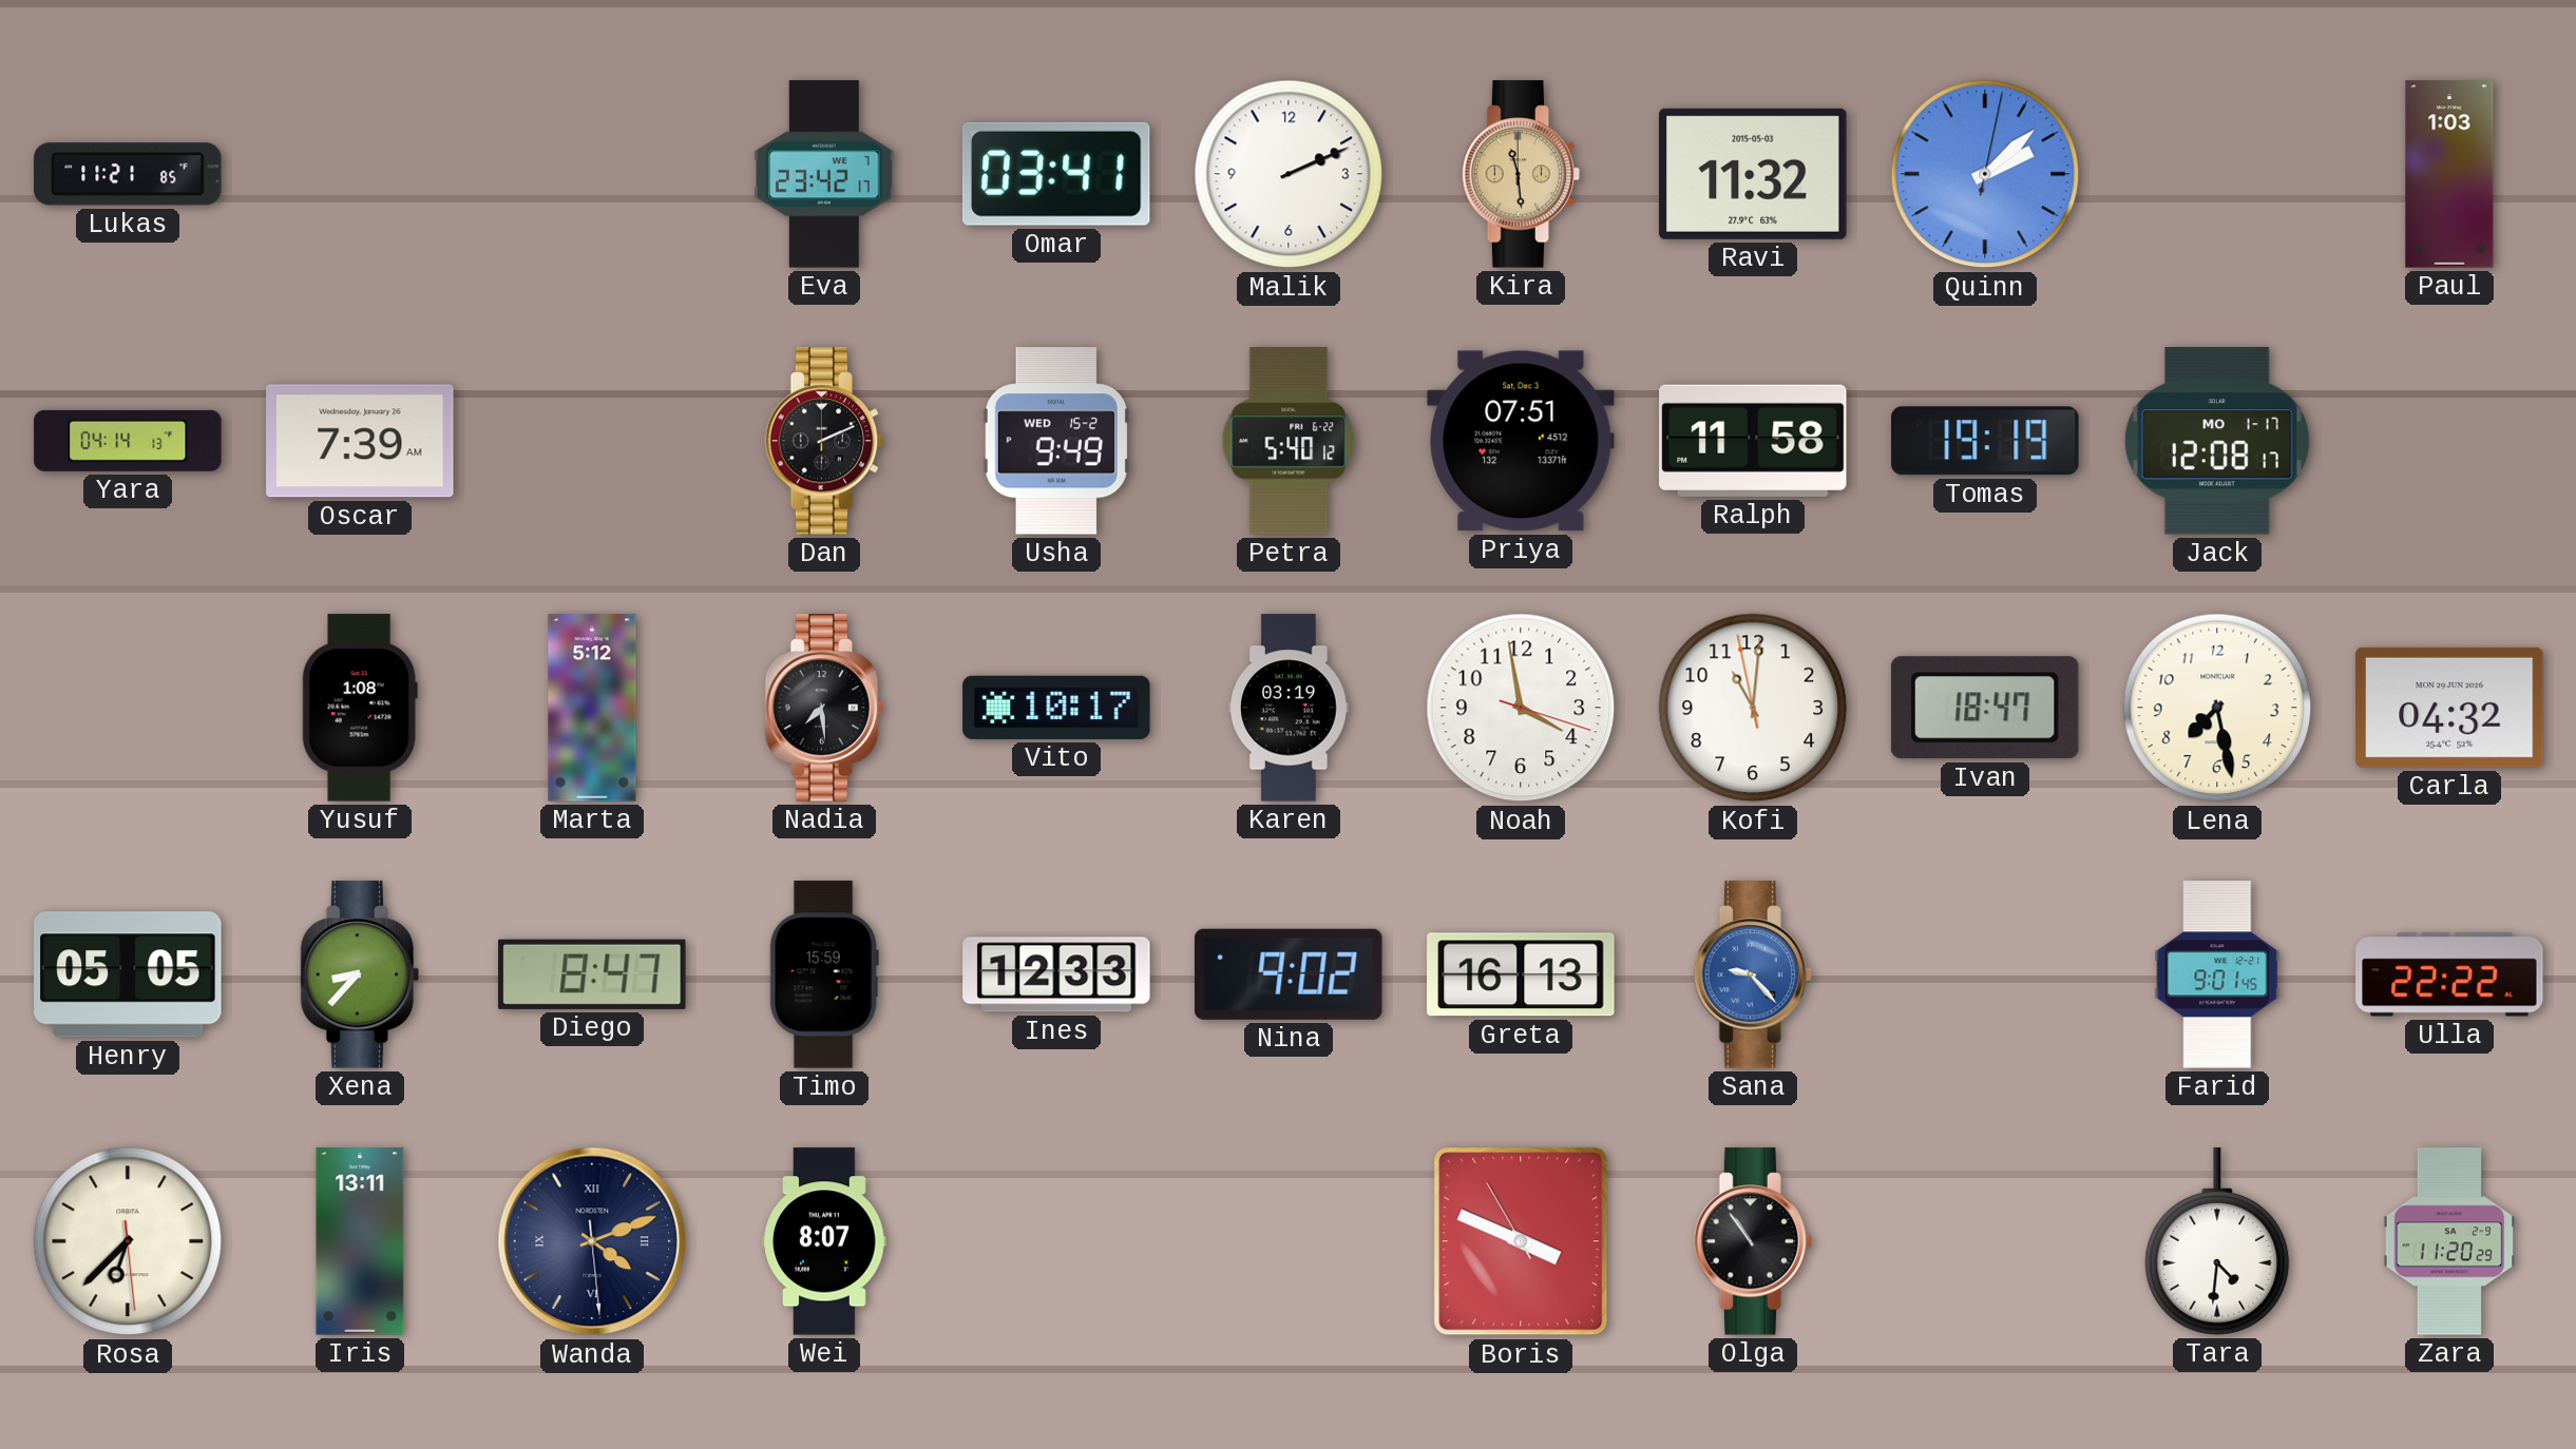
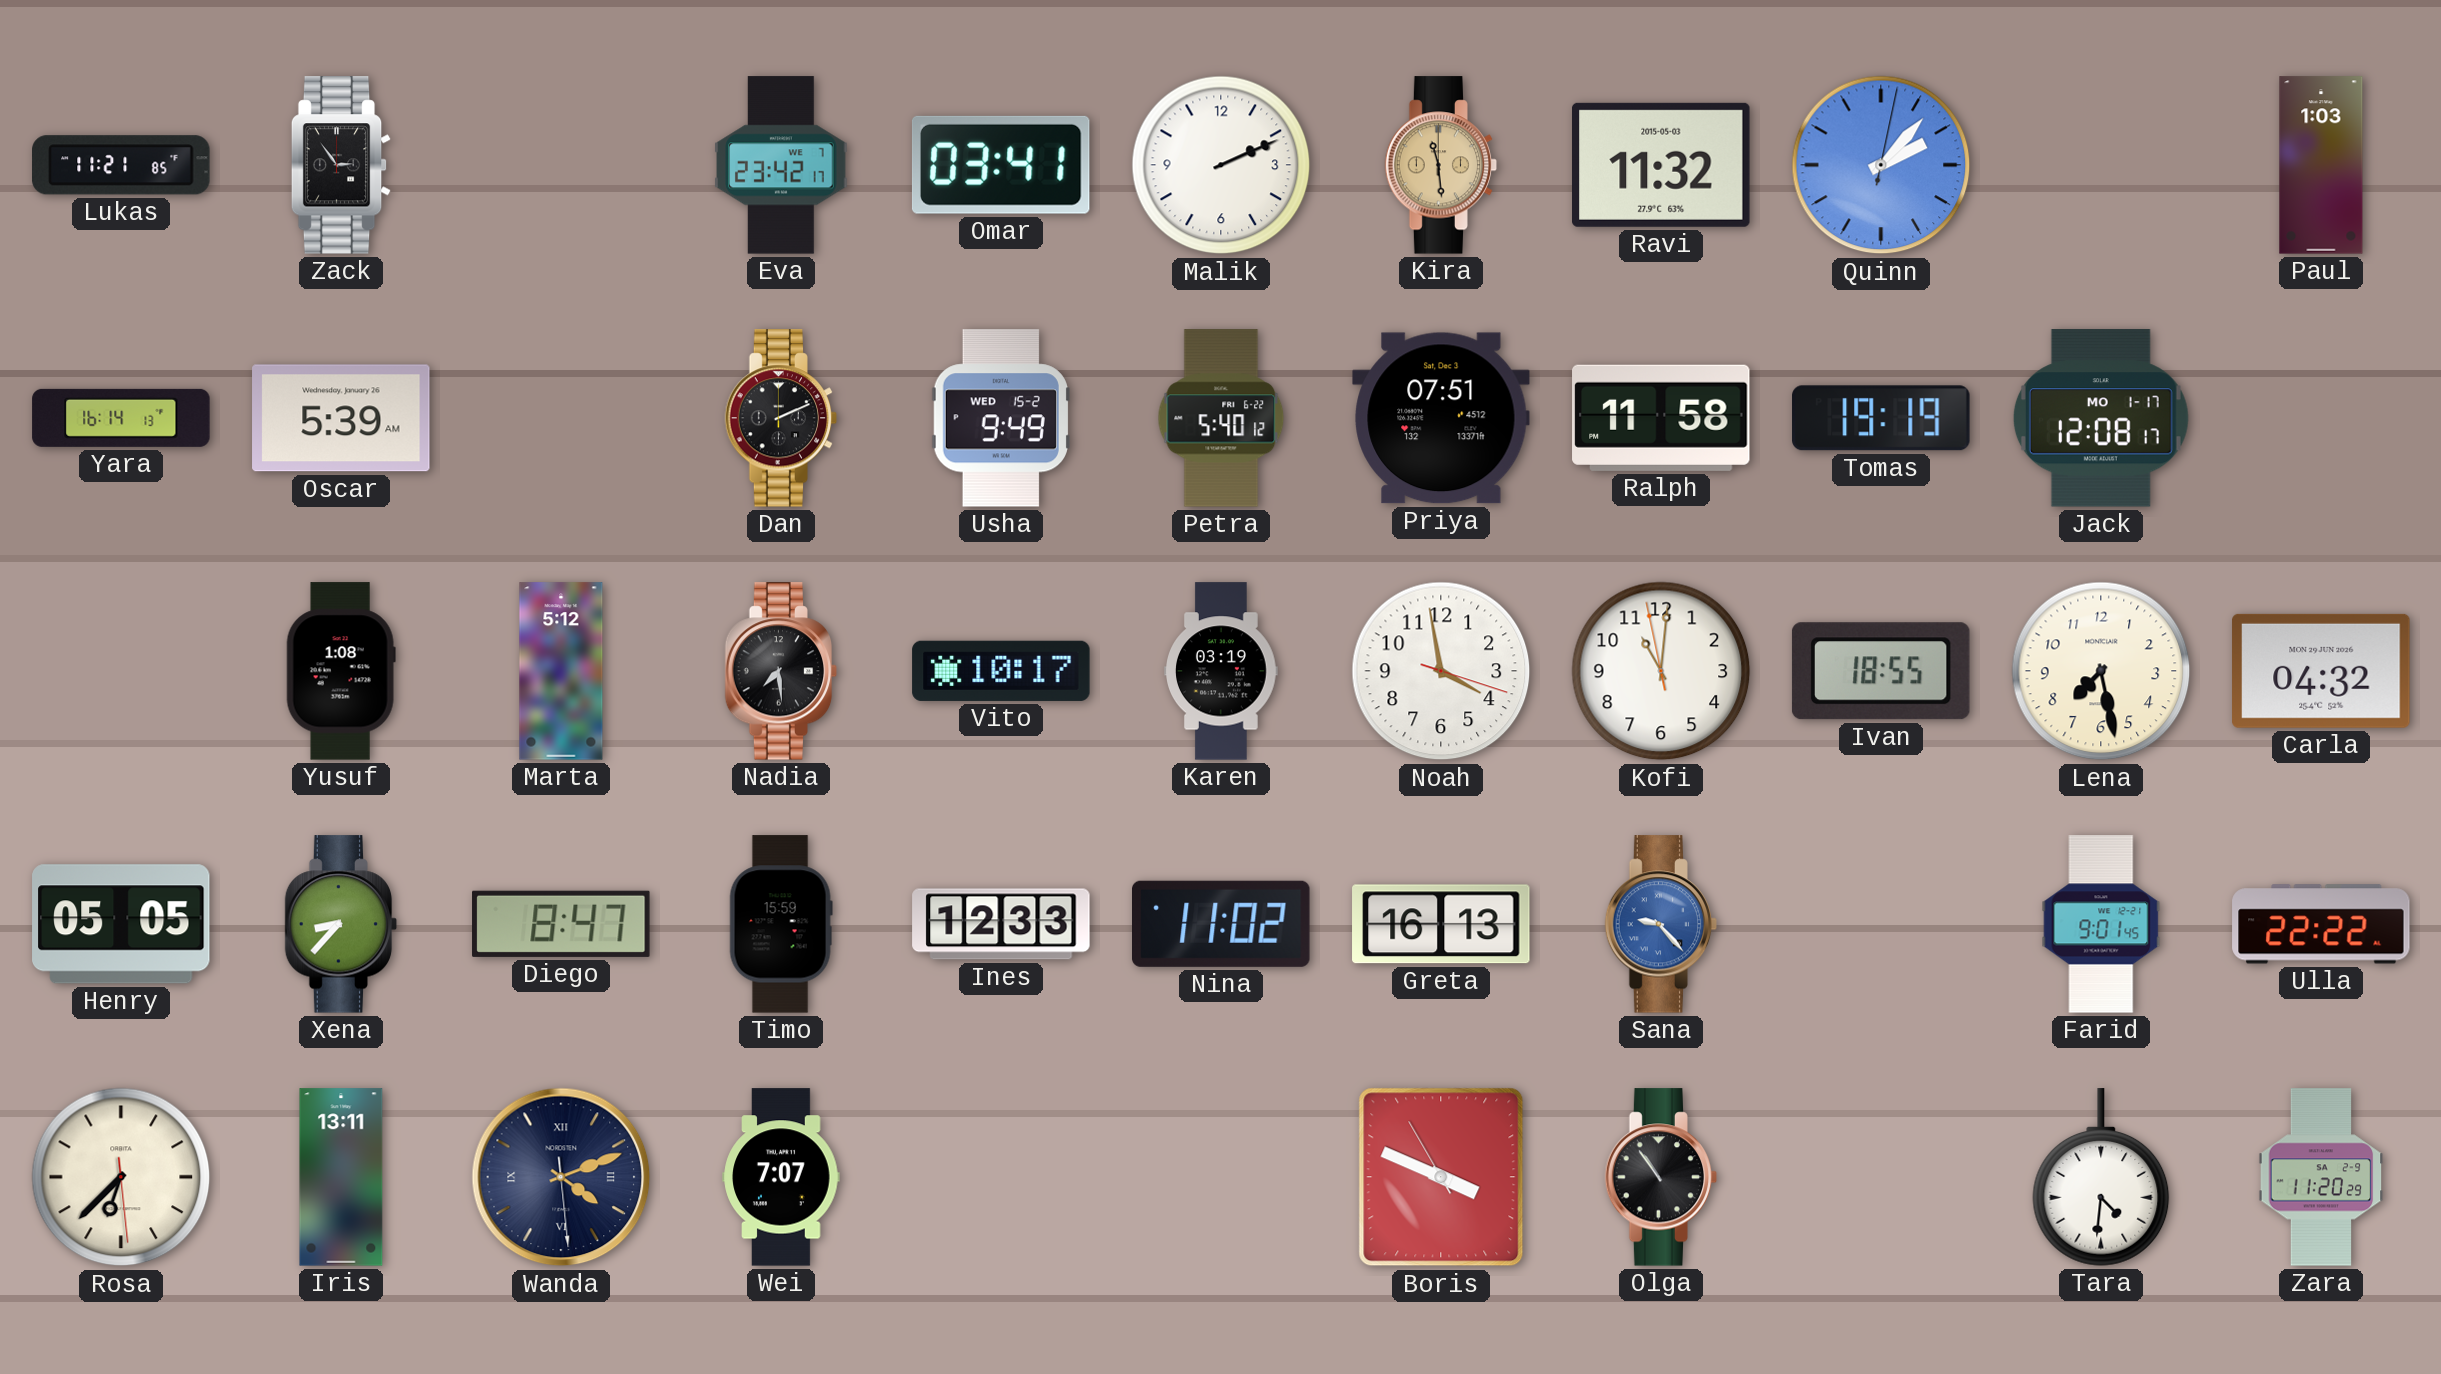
Zack: none -> 2:54 (341, 165)
Quinn: 2:08 -> 2:07 (1881, 165)
Yara: 04:14 -> 16:14 (121, 418)
Oscar: 7:39 -> 5:39 (341, 418)
Ivan: 18:47 -> 18:55 (1881, 671)
Nina: 9:02 -> 11:02 (1222, 924)
Wei: 8:07 -> 7:07 (781, 1177)
